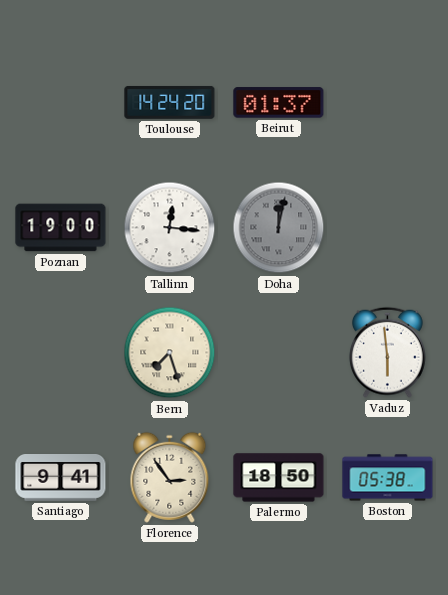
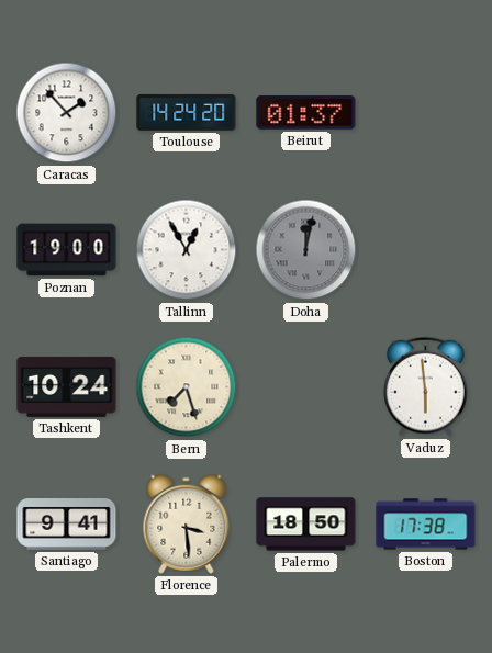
Caracas: none -> 1:53 (67, 113)
Tallinn: 12:16 -> 12:55 (187, 250)
Tashkent: none -> 10:24 (67, 386)
Florence: 2:54 -> 3:29 (187, 523)
Boston: 05:38 -> 17:38 (426, 525)
